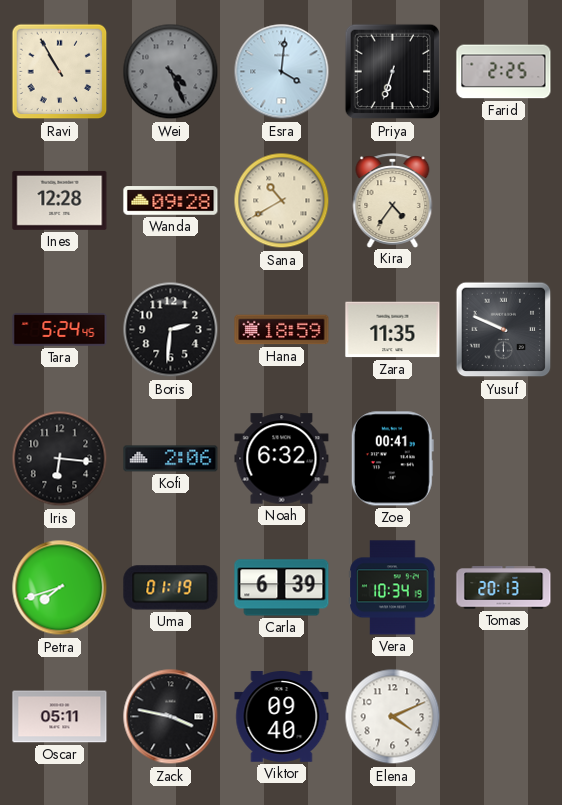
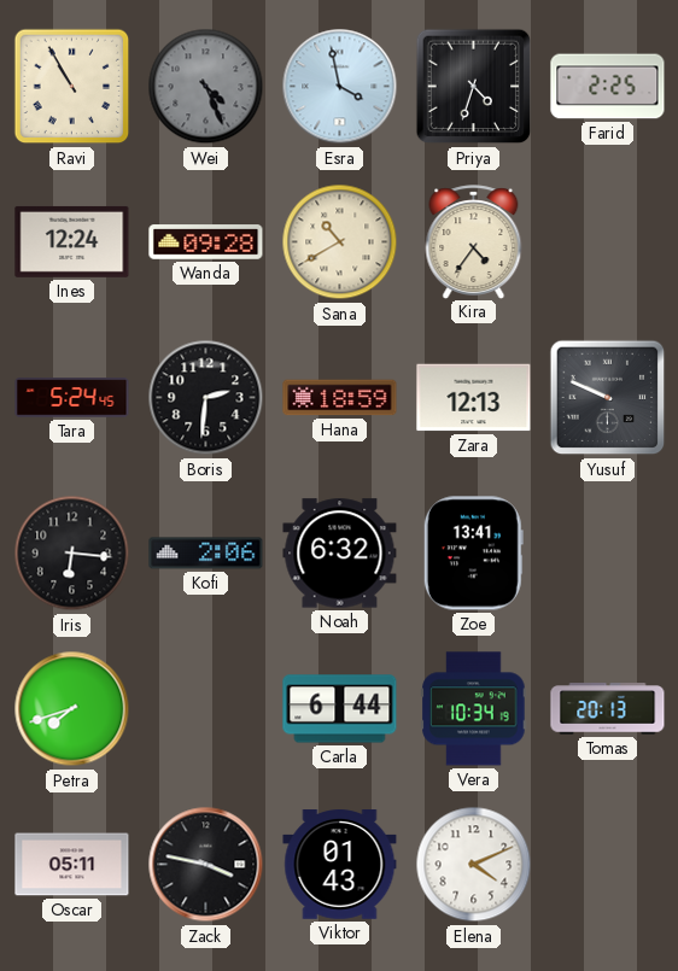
Esra: 4:01 -> 3:58 (340, 87)
Priya: 6:33 -> 4:33 (474, 87)
Ines: 12:28 -> 12:24 (72, 241)
Zara: 11:35 -> 12:13 (474, 398)
Zoe: 00:41 -> 13:41 (473, 554)
Uma: 01:19 -> none (171, 588)
Carla: 6:39 -> 6:44 (340, 709)
Viktor: 09:40 -> 01:43 (340, 865)
